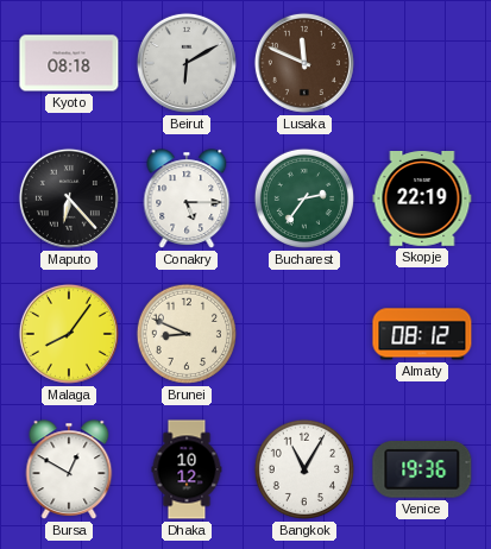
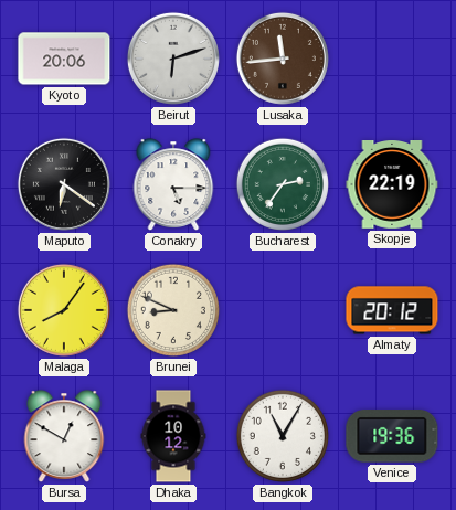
Kyoto: 08:18 -> 20:06 (64, 59)
Beirut: 6:10 -> 6:12 (173, 59)
Lusaka: 11:49 -> 11:44 (283, 59)
Maputo: 6:23 -> 6:21 (64, 184)
Almaty: 08:12 -> 20:12 (392, 310)
